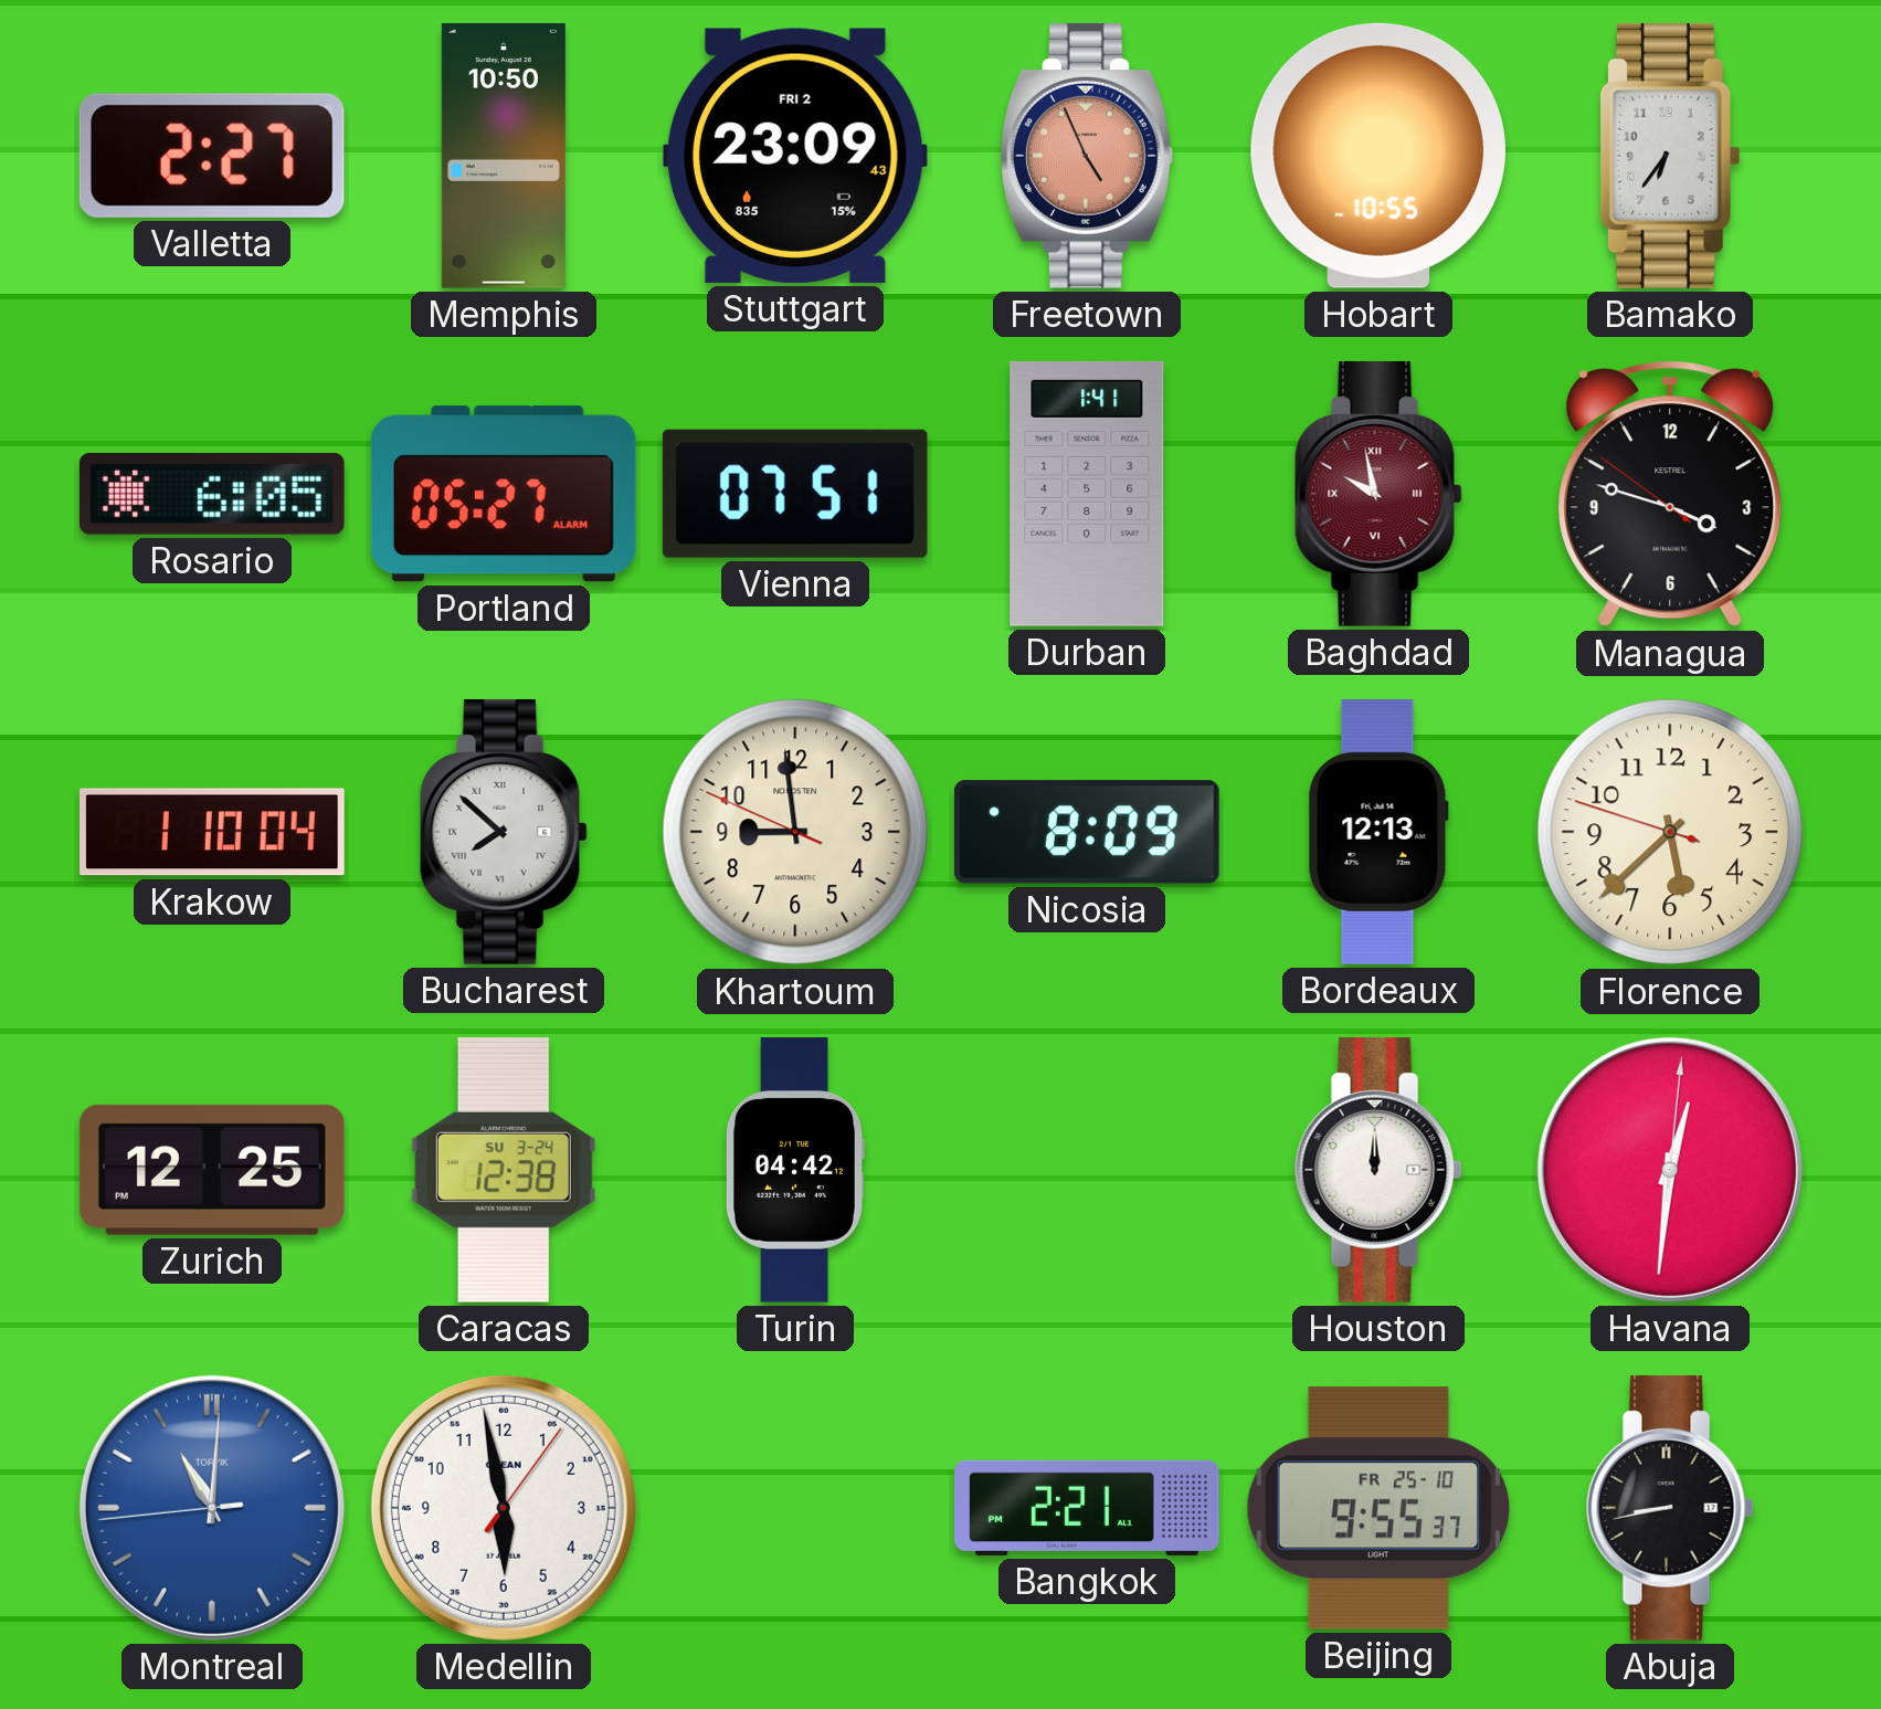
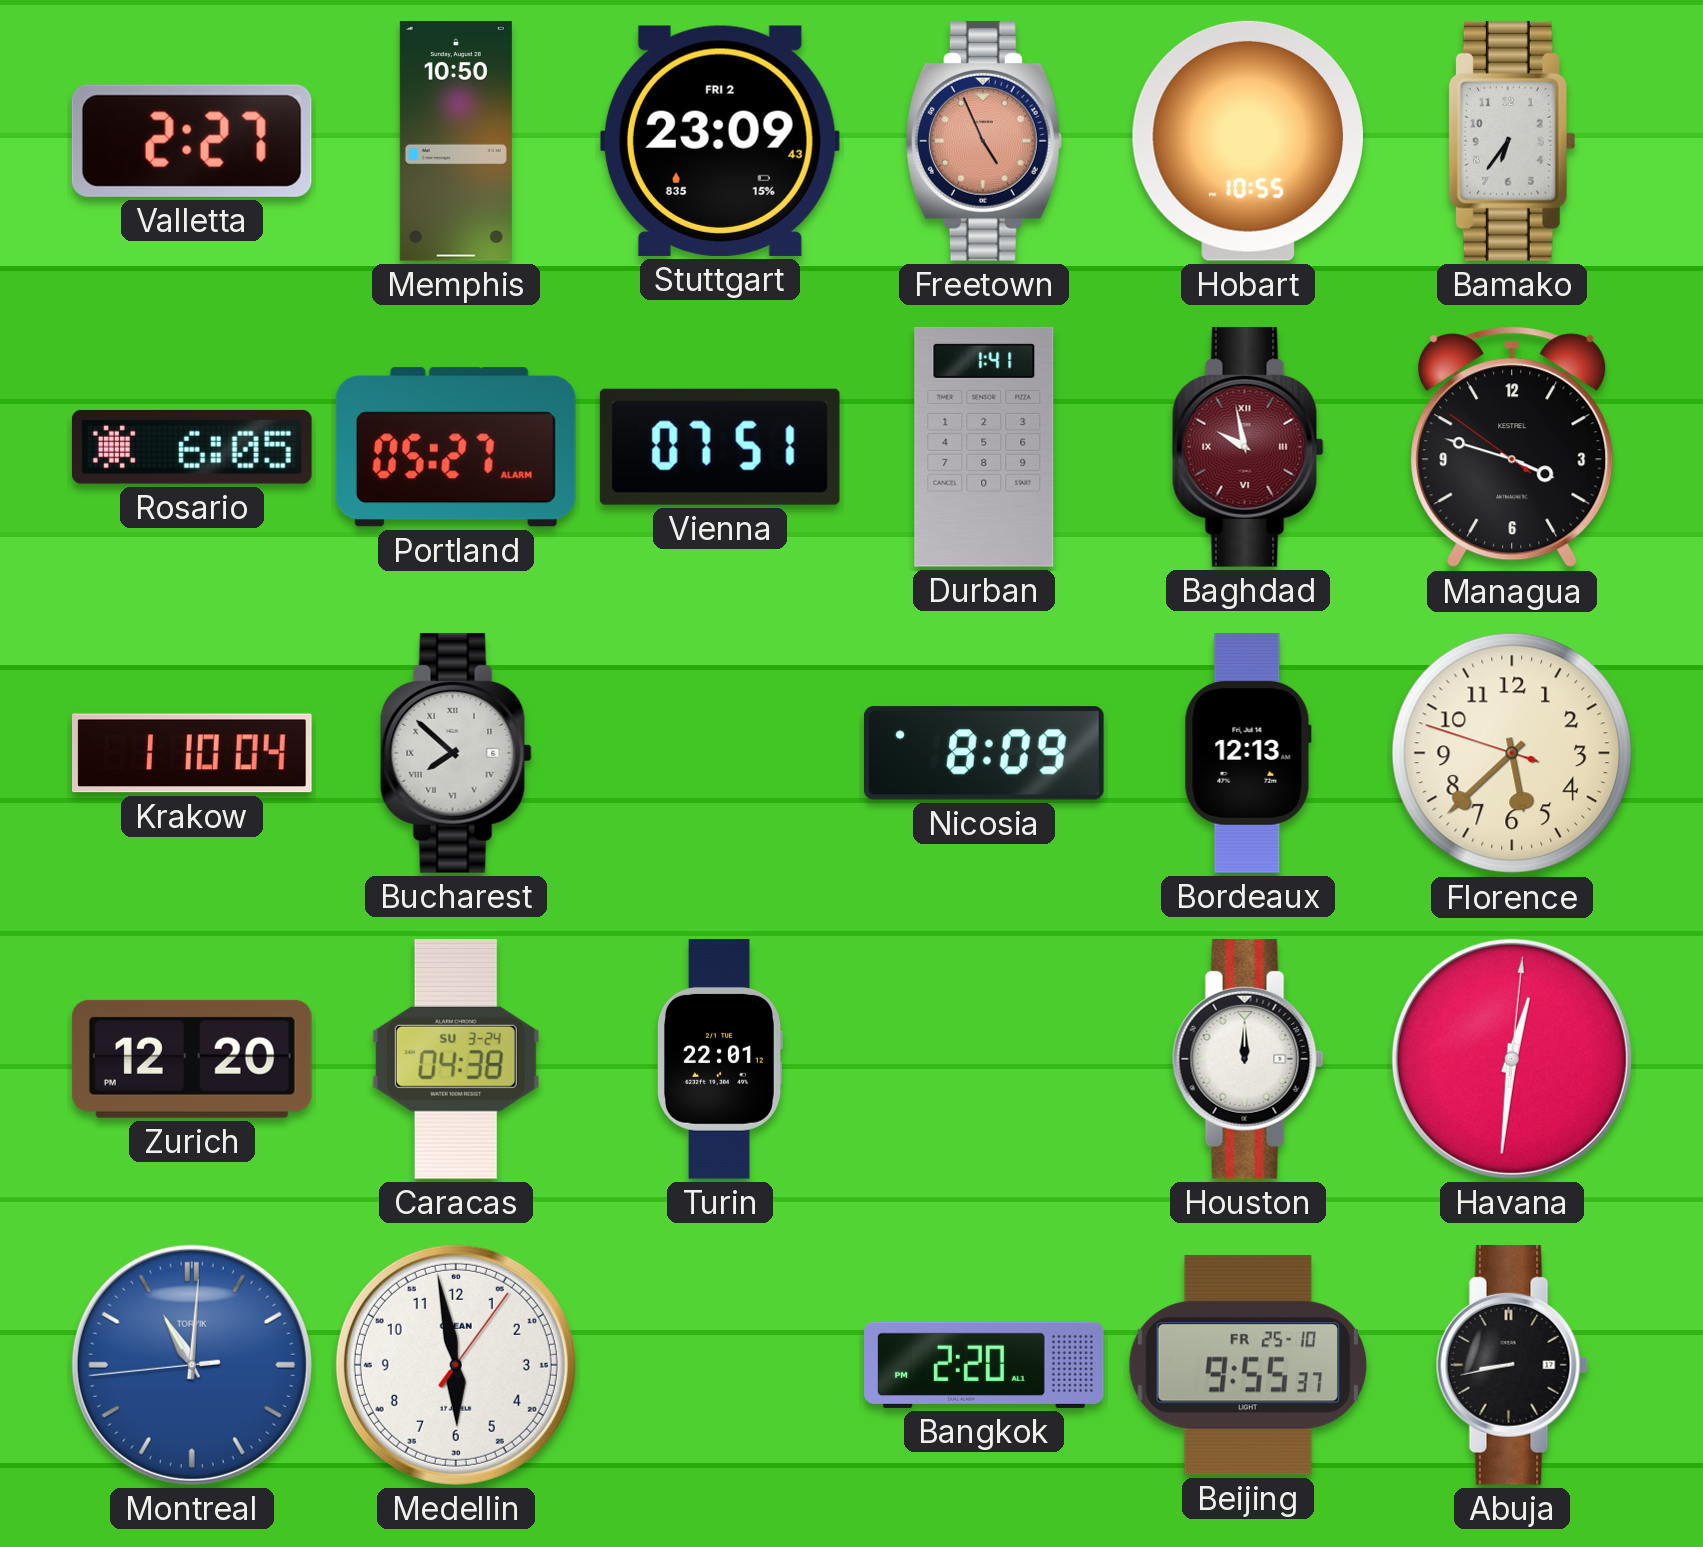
Khartoum: 8:58 -> none (795, 832)
Zurich: 12:25 -> 12:20 (192, 1059)
Caracas: 12:38 -> 04:38 (456, 1059)
Turin: 04:42 -> 22:01 (719, 1060)
Bangkok: 2:21 -> 2:20 (984, 1365)
